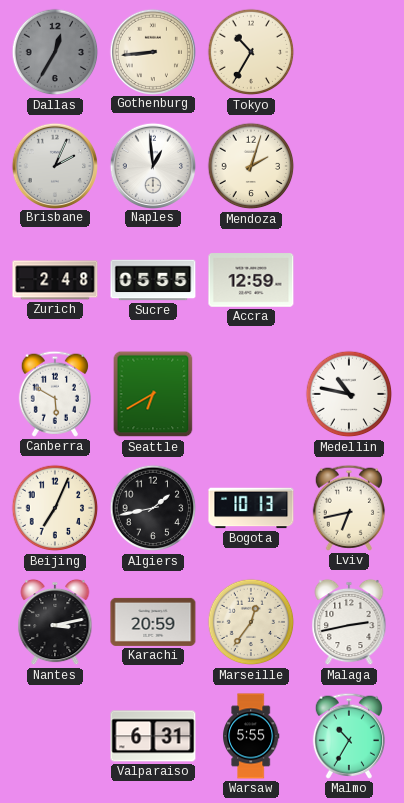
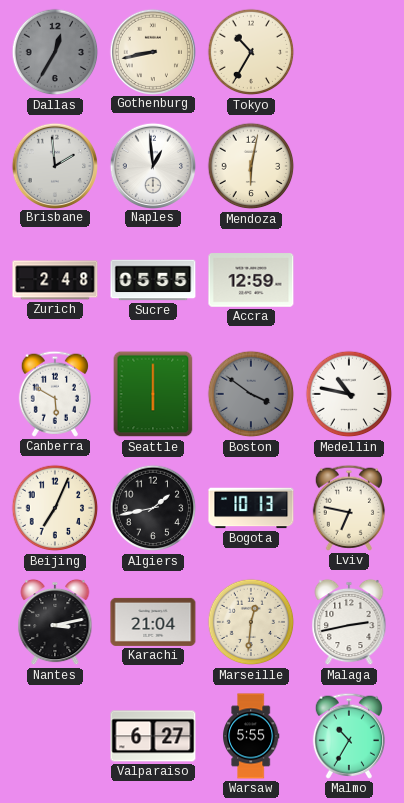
Gothenburg: 8:44 -> 8:43 (152, 51)
Brisbane: 2:04 -> 1:59 (54, 165)
Mendoza: 2:03 -> 6:02 (251, 166)
Seattle: 6:40 -> 6:00 (153, 394)
Boston: none -> 3:51 (251, 394)
Lviv: 6:43 -> 6:47 (349, 508)
Karachi: 20:59 -> 21:04 (153, 622)
Marseille: 12:36 -> 12:31 (251, 622)
Valparaiso: 6:31 -> 6:27 (153, 736)
